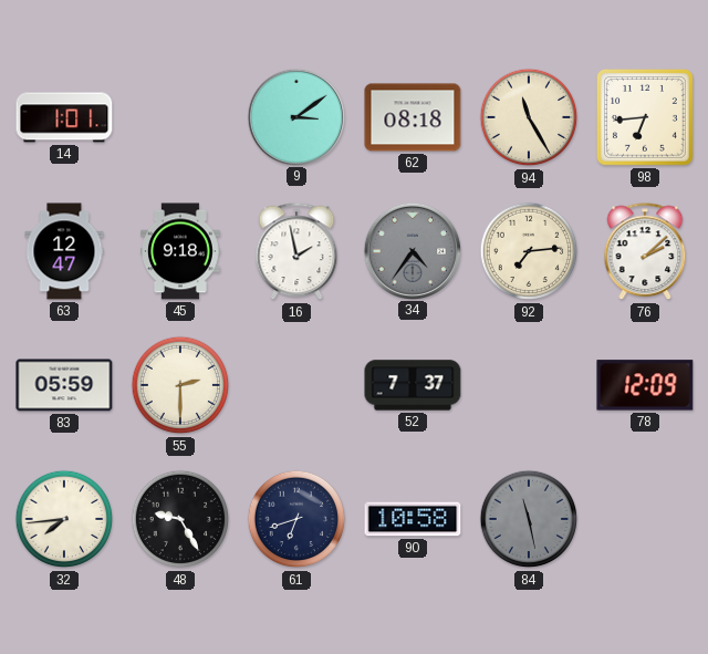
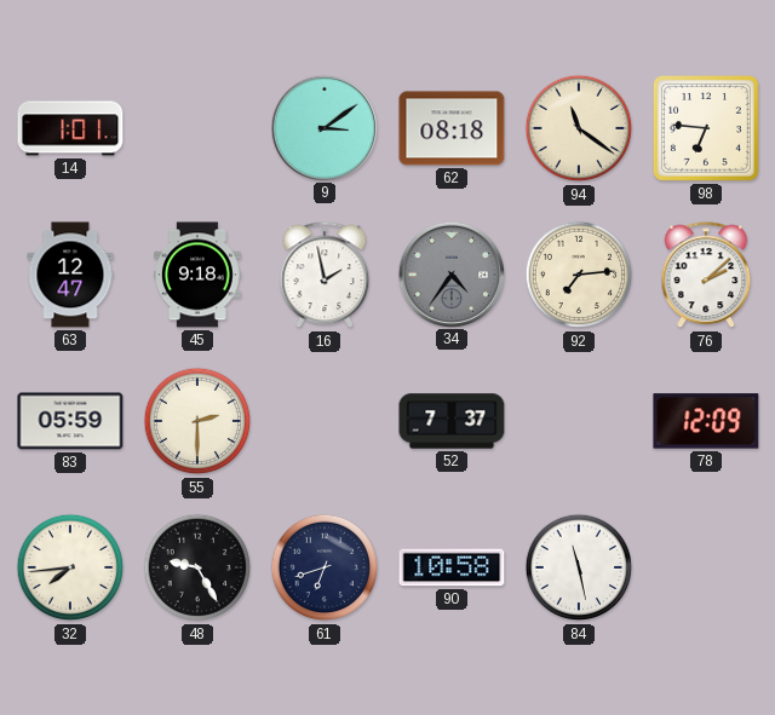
94: 11:25 -> 11:21 (579, 128)
98: 6:44 -> 6:46 (706, 128)
84 dial: grey -> white (579, 567)
